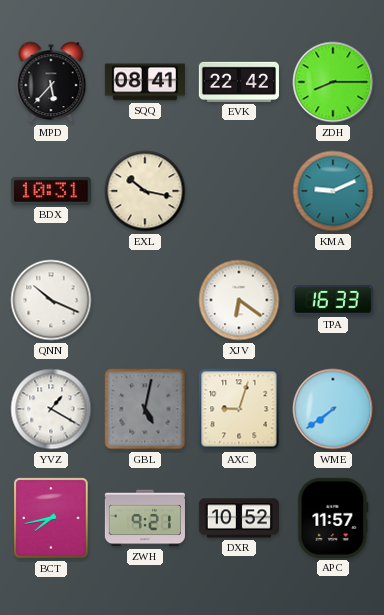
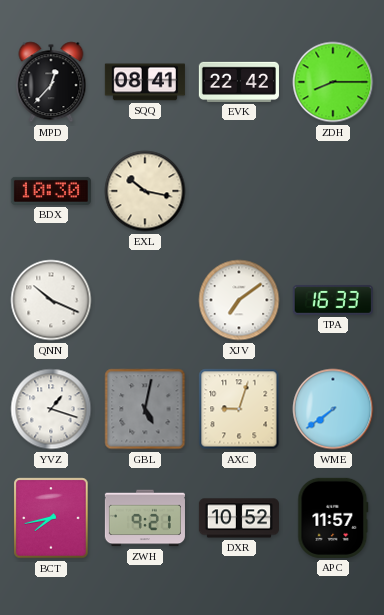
MPD: 5:37 -> 12:37 (51, 82)
BDX: 10:31 -> 10:30 (51, 191)
KMA: 9:11 -> none (333, 191)
XJV: 6:21 -> 7:09 (239, 300)
YVZ: 1:20 -> 1:18 (51, 409)
